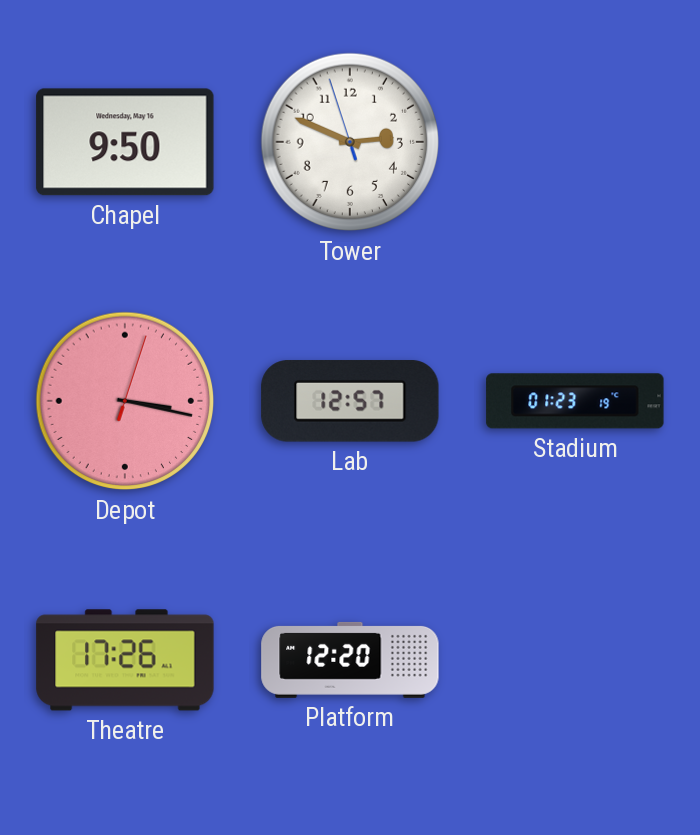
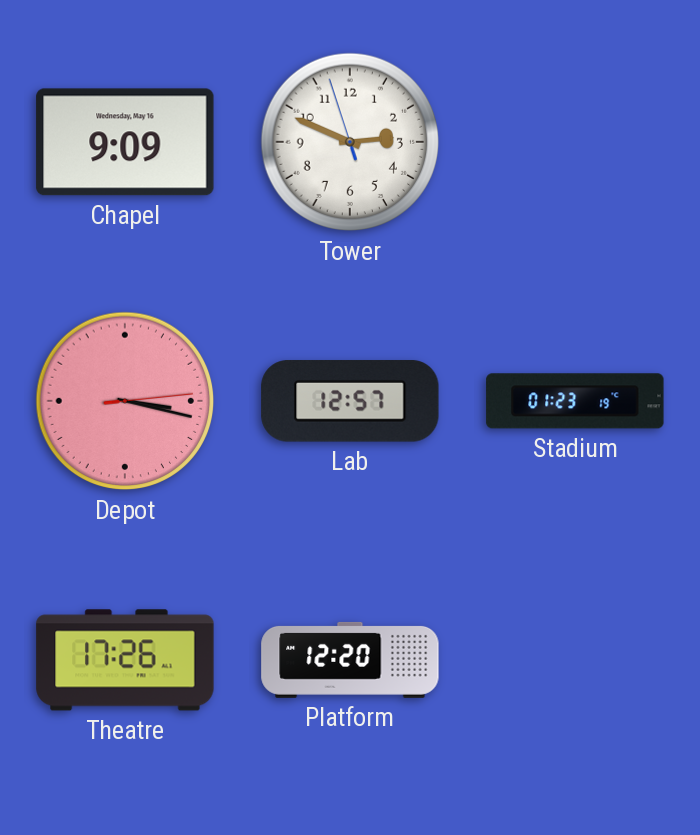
Chapel: 9:50 -> 9:09 (125, 142)
Depot: 3:17:03 -> 3:17:14 (125, 401)
